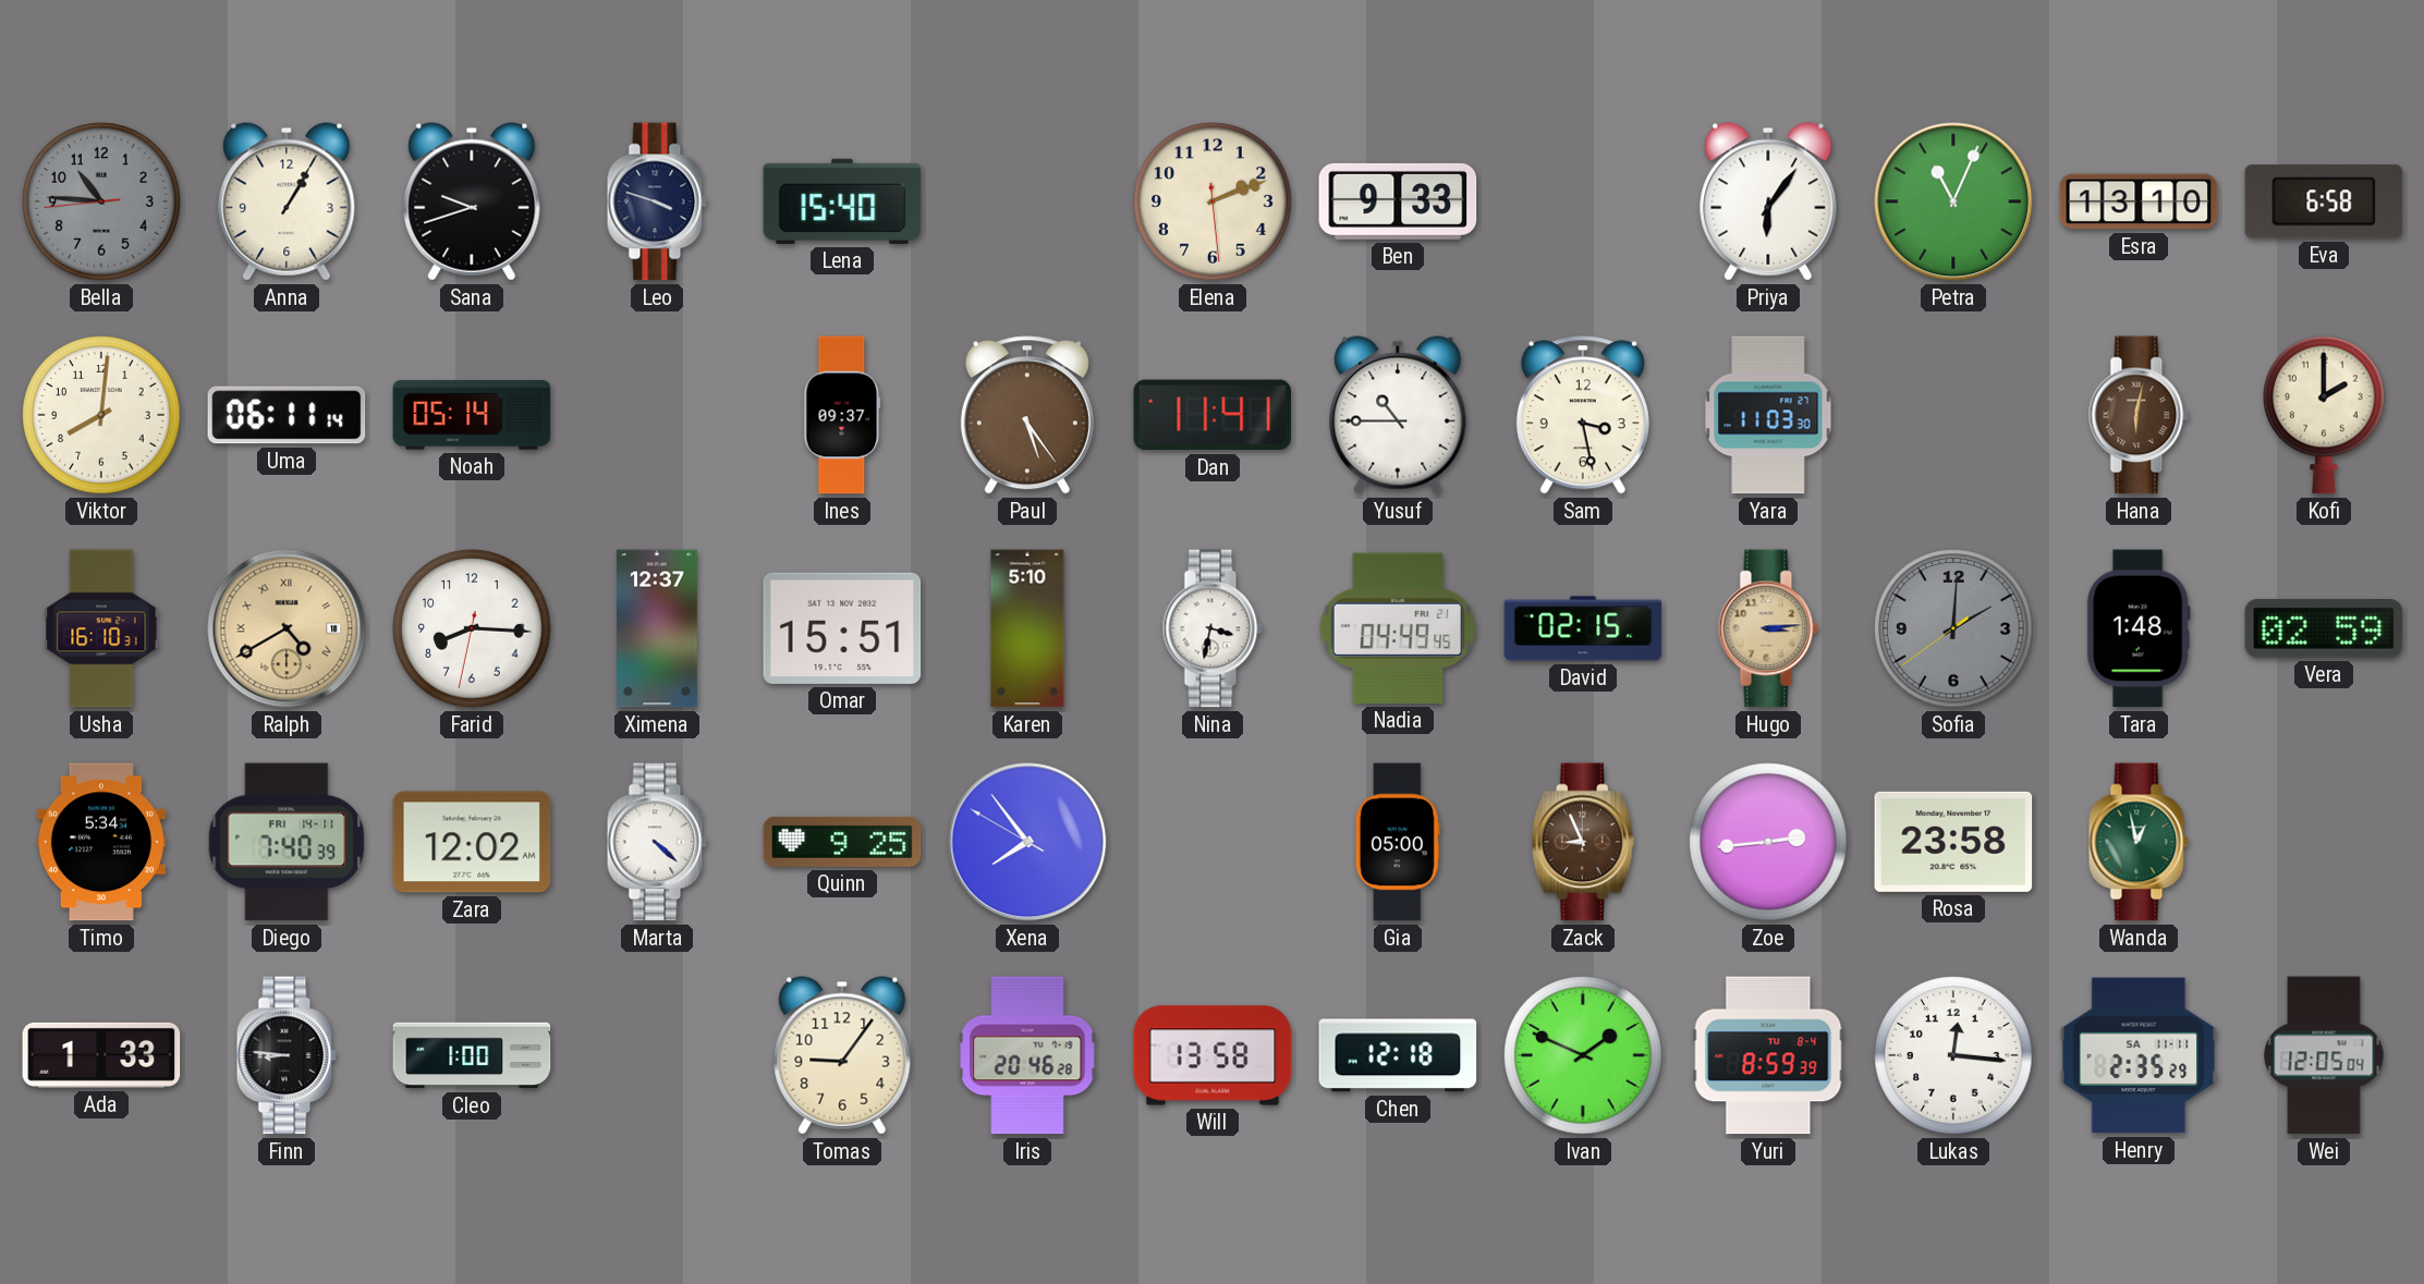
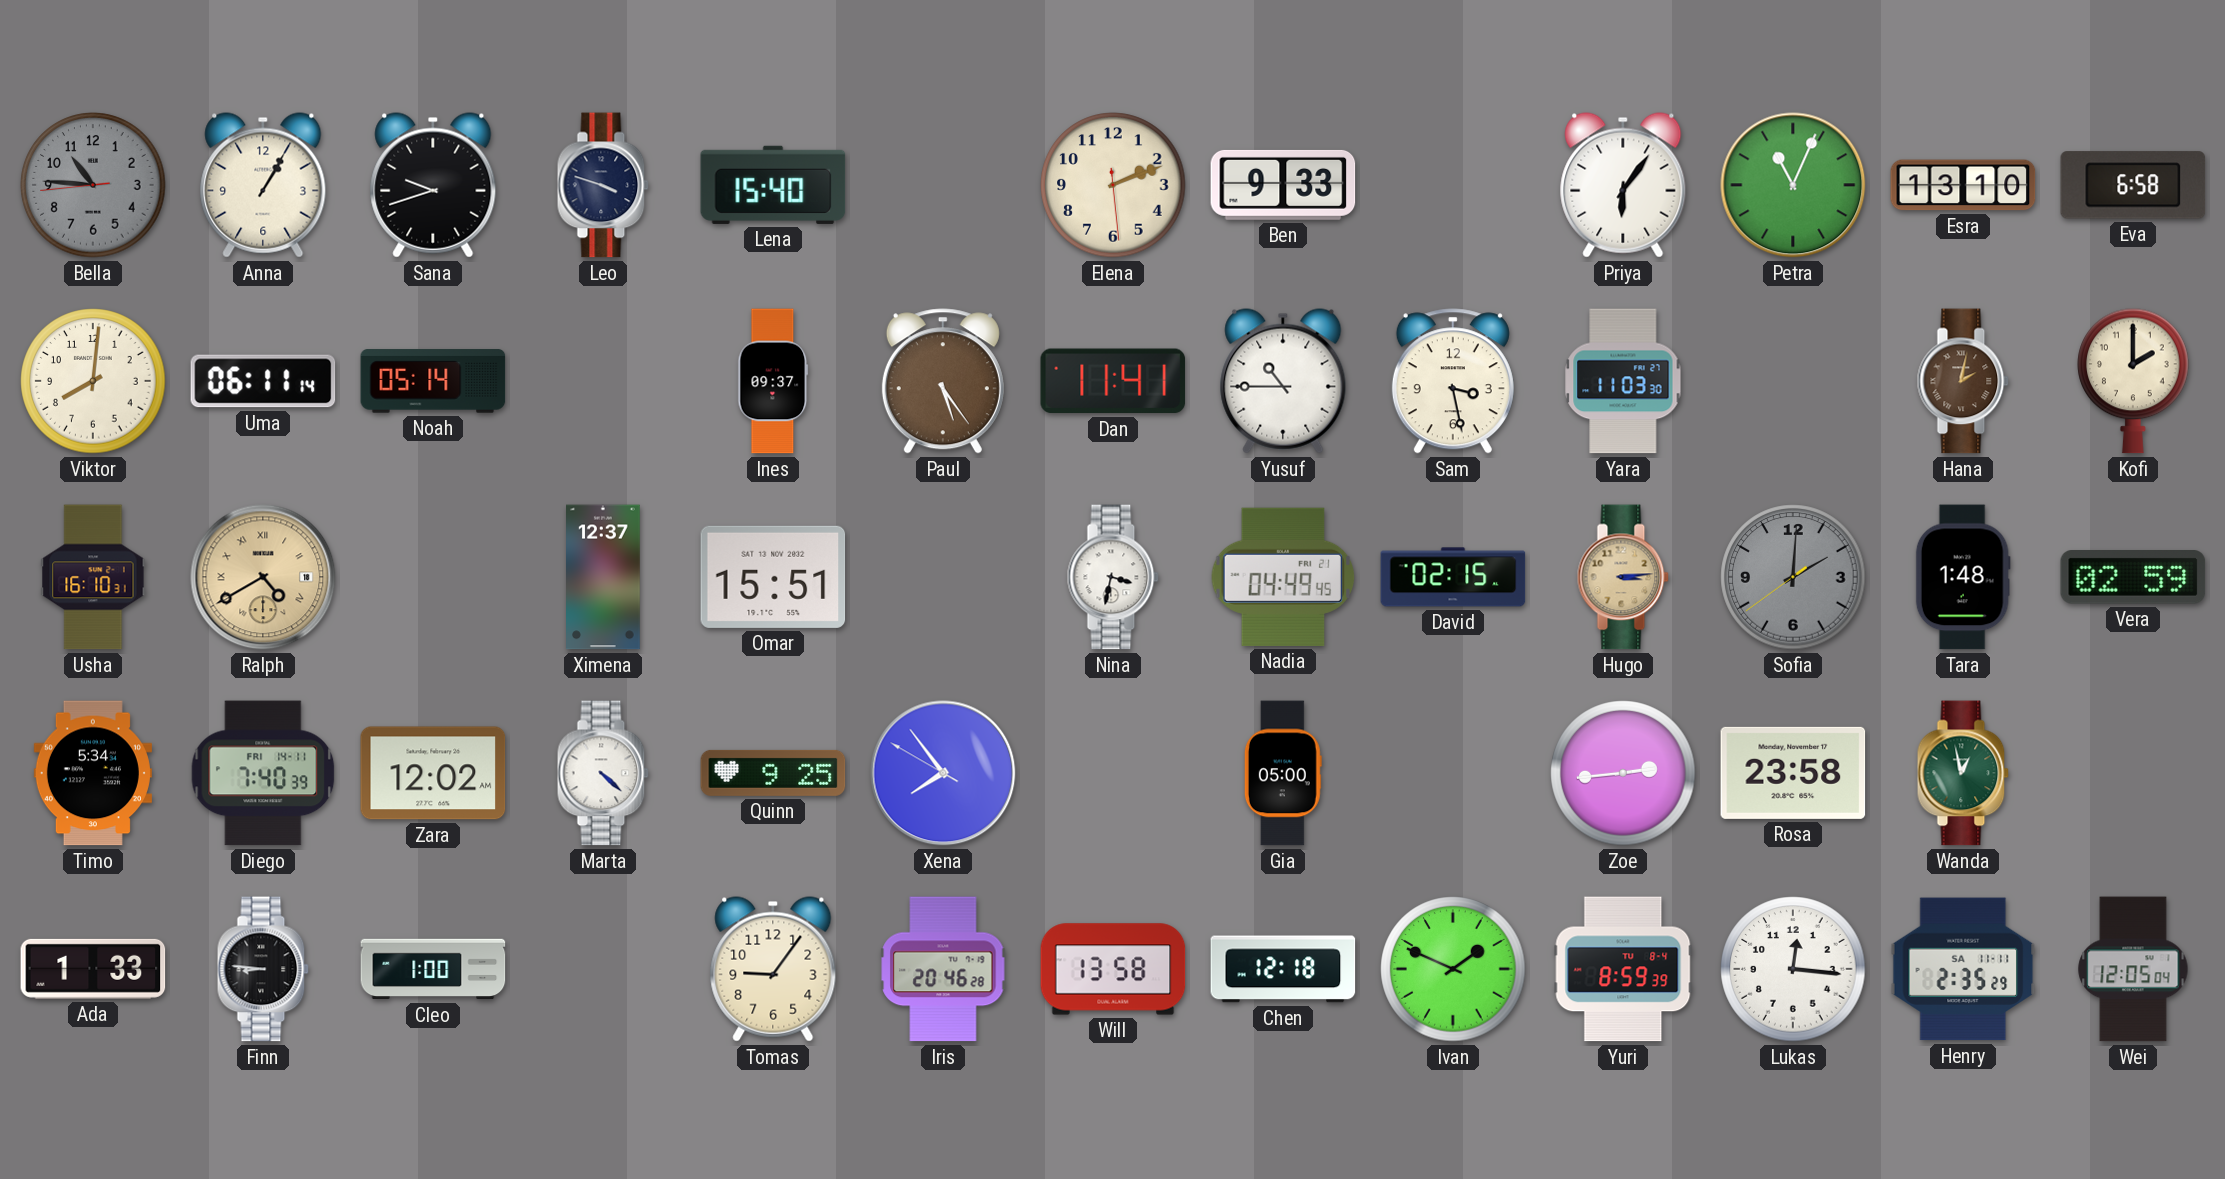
Hana: 6:02 -> 2:02 (1963, 381)
Farid: 8:15 -> none (472, 628)
Karen: 5:10 -> none (1027, 628)
Zack: 8:56 -> none (1583, 842)
